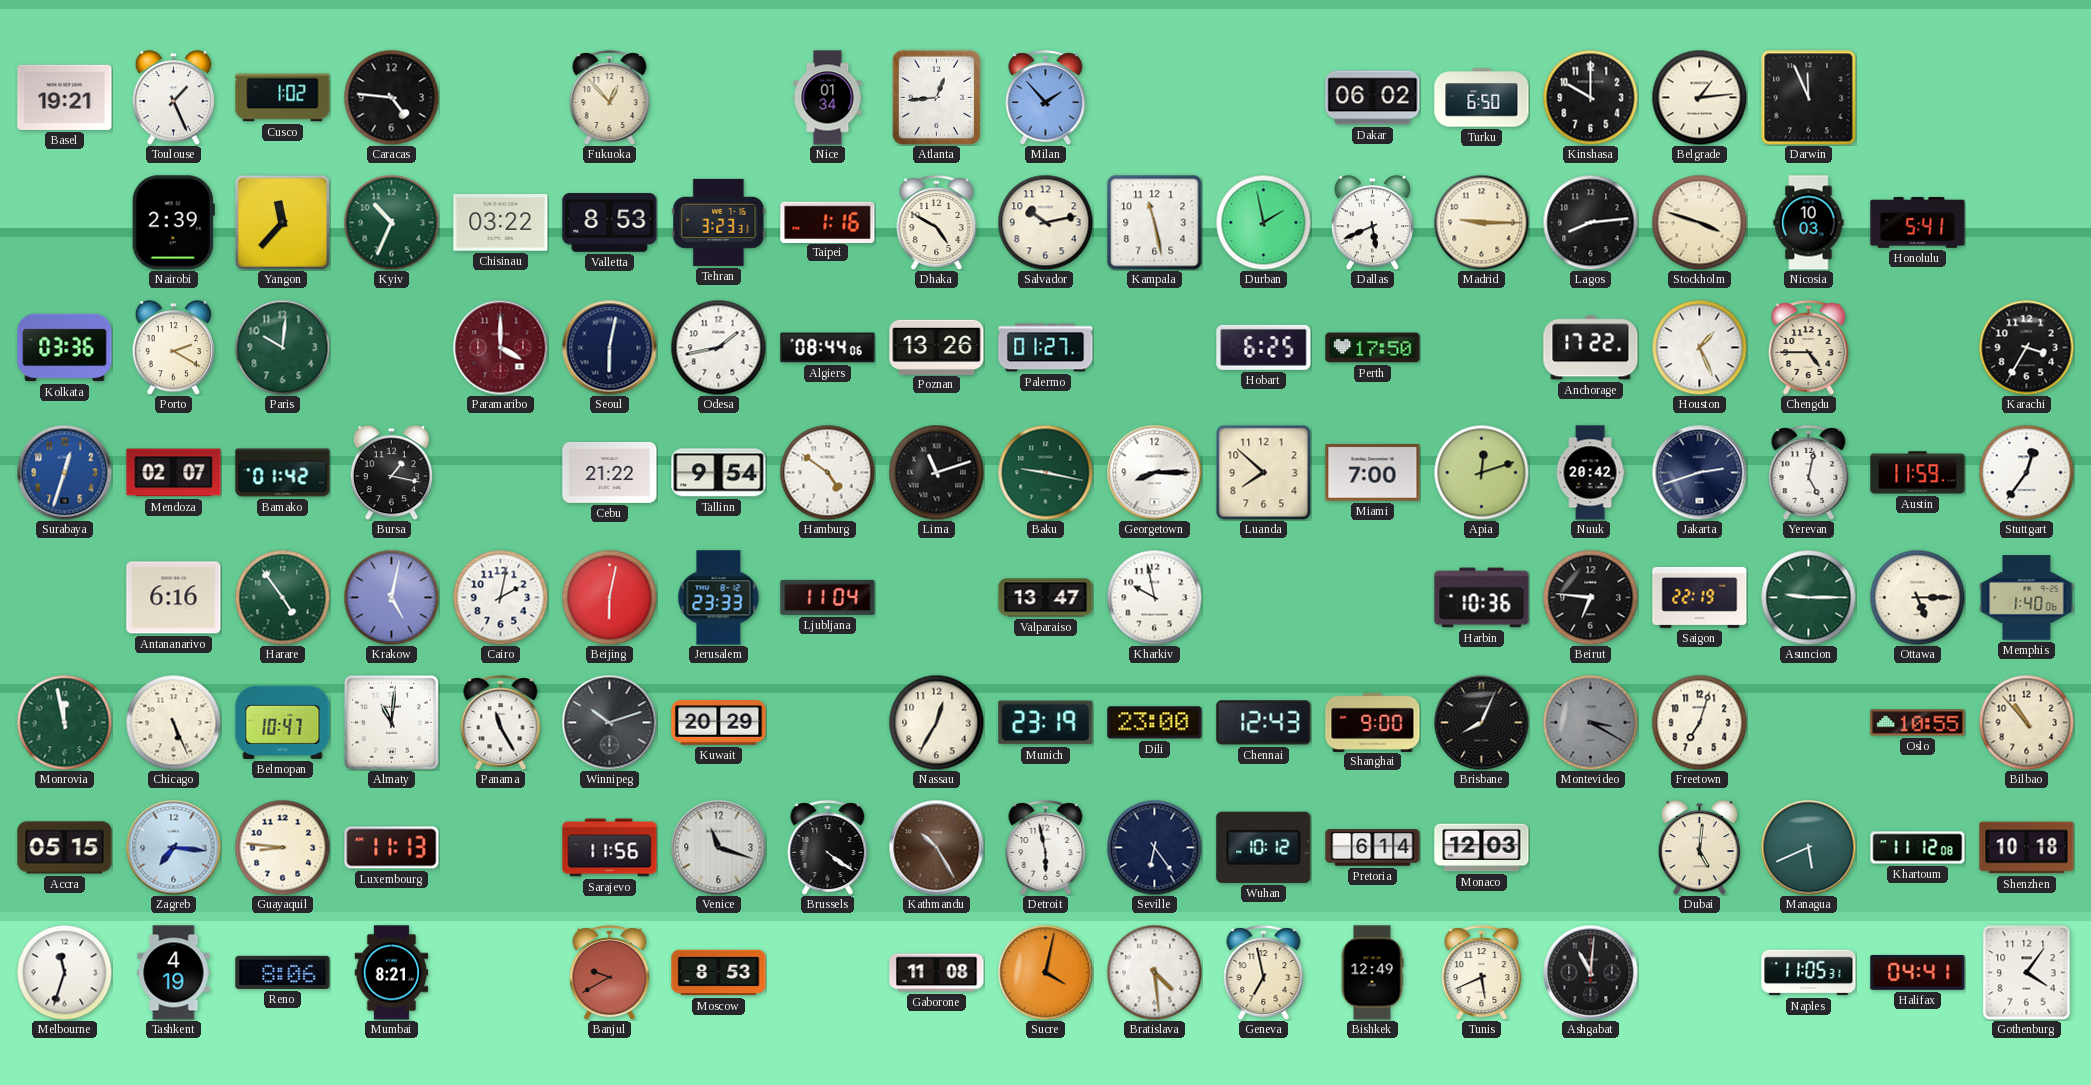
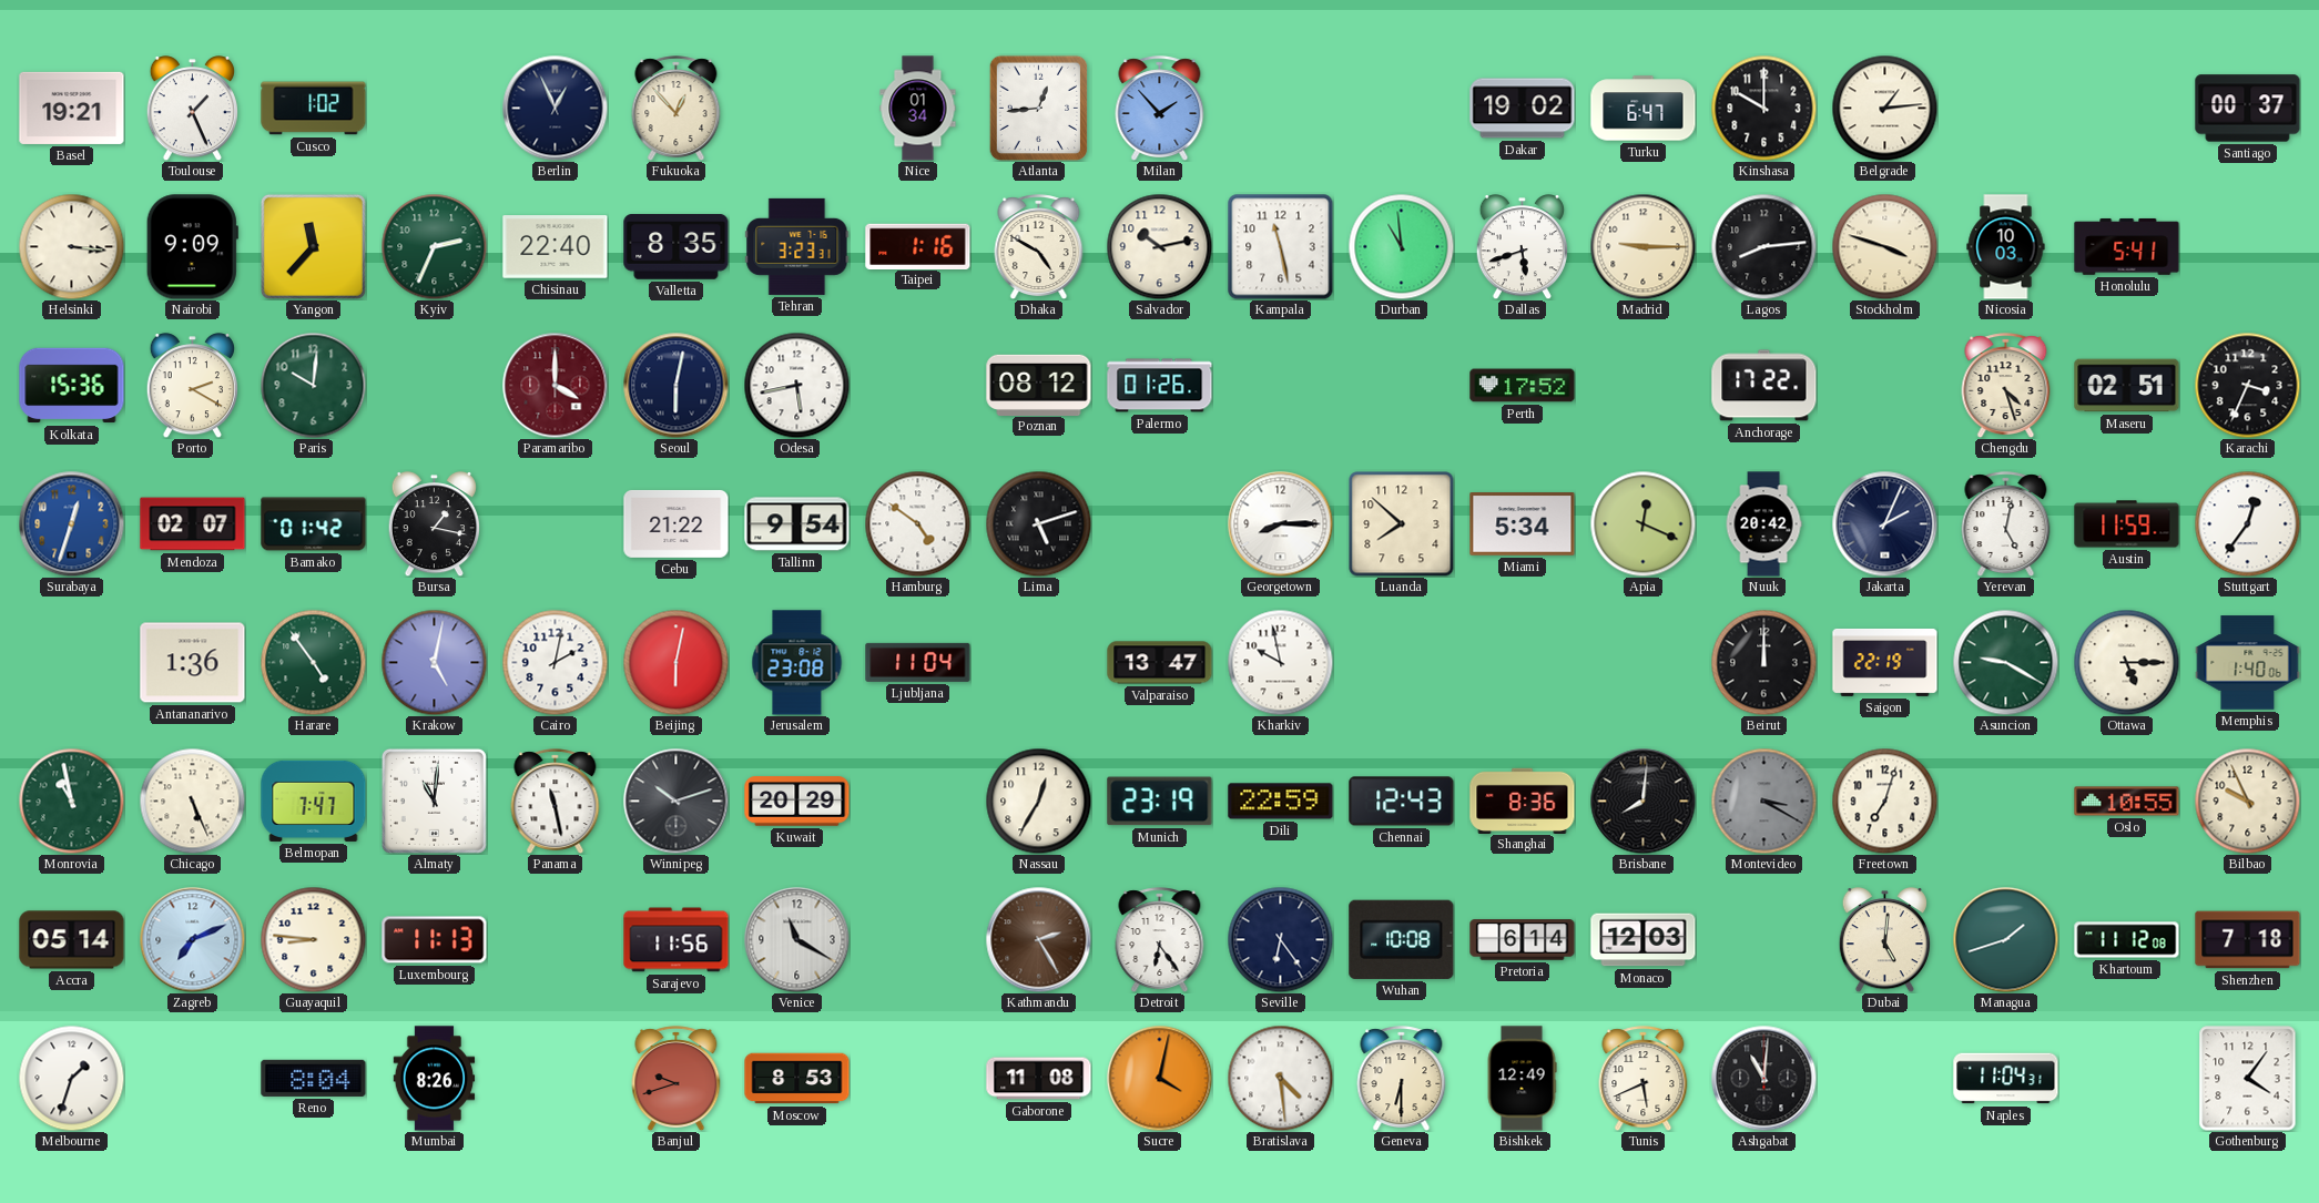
Caracas: 4:46 -> none (391, 97)
Berlin: none -> 12:56 (555, 108)
Dakar: 06:02 -> 19:02 (1523, 109)
Turku: 6:50 -> 6:47 (1644, 109)
Darwin: 11:56 -> none (1808, 97)
Santiago: none -> 00:37 (2248, 109)
Helsinki: none -> 3:16 (71, 246)
Nairobi: 2:39 -> 9:09 (192, 247)
Kyiv: 10:34 -> 2:34 (434, 246)
Chisinau: 03:22 -> 22:40 (556, 247)
Valletta: 8:53 -> 8:35 (677, 247)
Durban: 1:58 -> 10:59 (1401, 246)
Dallas: 5:41 -> 5:42 (1522, 247)
Kolkata: 03:36 -> 15:36 (72, 386)
Odesa: 1:43 -> 5:43 (796, 385)
Algiers: 08:44 -> none (828, 348)
Poznan: 13:26 -> 08:12 (1039, 385)
Palermo: 01:27 -> 01:26 (1160, 386)
Hobart: 6:25 -> none (1264, 347)
Perth: 17:50 -> 17:52 (1523, 386)
Houston: 1:26 -> none (1699, 347)
Chengdu: 4:45 -> 4:27 (2006, 386)
Maseru: none -> 02:51 (2127, 386)
Karachi: 3:35 -> 3:34 (2247, 385)
Lima: 11:12 -> 5:12 (1038, 523)
Baku: 9:17 -> none (1045, 472)
Miami: 7:00 -> 5:34 (1523, 524)
Apia: 12:12 -> 12:19 (1642, 523)
Jakarta: 2:42 -> 2:04 (1884, 523)
Antananarivo: 6:16 -> 1:36 (193, 663)
Jerusalem: 23:33 -> 23:08 (797, 663)
Harbin: 10:36 -> none (1482, 598)
Beirut: 6:46 -> 12:00 (1763, 662)
Asuncion: 9:15 -> 9:20 (2005, 662)
Monrovia: 11:58 -> 10:58 (71, 801)
Belmopan: 10:47 -> 7:47 (314, 801)
Panama: 11:25 -> 11:28 (556, 802)
Dili: 23:00 -> 22:59 (1281, 802)
Shanghai: 9:00 -> 8:36 (1523, 801)
Brisbane: 8:04 -> 8:01 (1642, 801)
Bilbao: 10:53 -> 9:56 (2247, 801)
Accra: 05:15 -> 05:14 (72, 940)
Zagreb: 7:16 -> 7:11 (192, 939)
Venice: 11:18 -> 11:20 (796, 939)
Brussels: 4:21 -> none (828, 848)
Kathmandu: 10:25 -> 2:25 (1038, 939)
Detroit: 5:58 -> 6:24 (1160, 940)
Wuhan: 10:12 -> 10:08 (1402, 939)
Managua: 5:41 -> 1:42 (2005, 939)
Shenzhen: 10:18 -> 7:18 (2248, 940)
Melbourne: 11:33 -> 1:33 (71, 1078)
Tashkent: 4:19 -> none (174, 973)
Reno: 8:06 -> 8:04 (314, 1078)
Mumbai: 8:21 -> 8:26 (435, 1079)
Banjul: 9:40 -> 9:42 (677, 1079)
Geneva: 6:58 -> 6:30 (1402, 1079)
Naples: 11:05 -> 11:04 (2006, 1079)
Halifax: 04:41 -> none (1918, 972)
